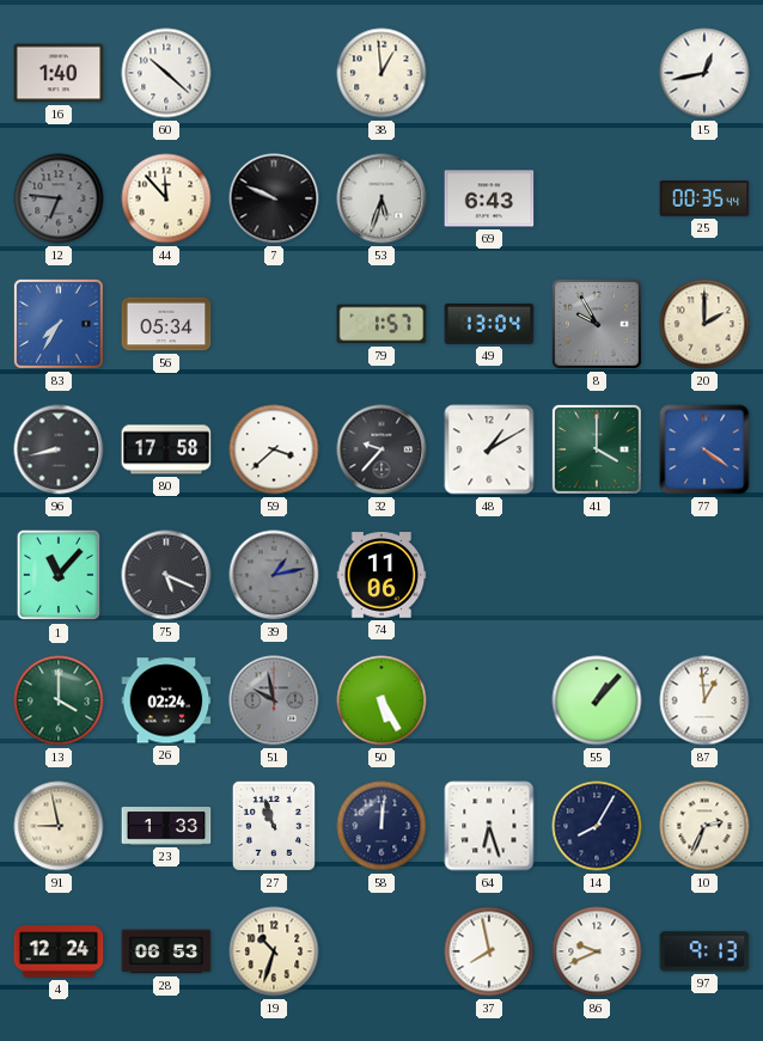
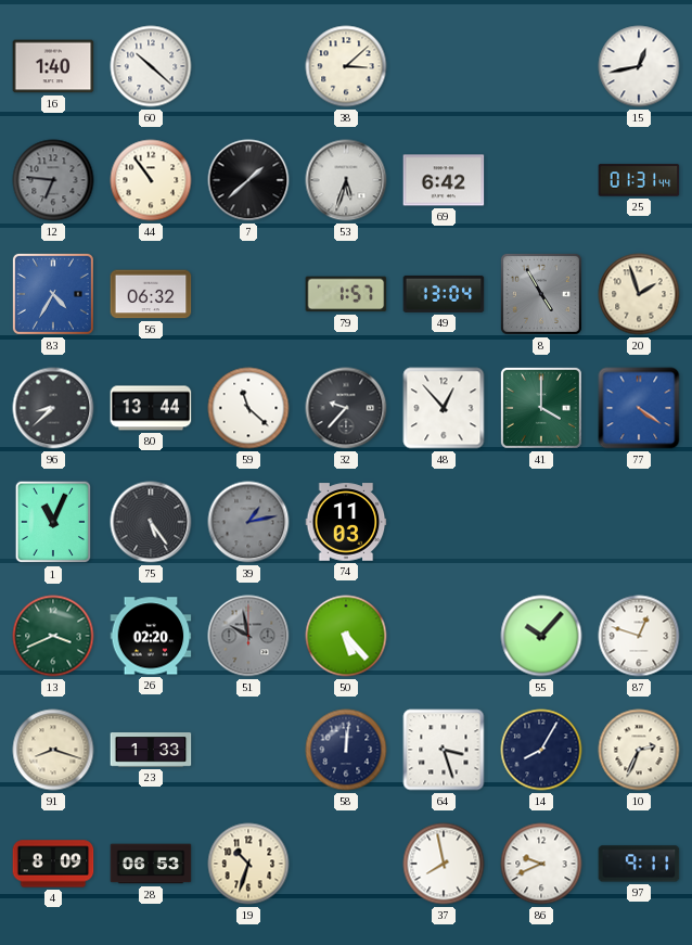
38: 12:59 -> 3:08 (346, 66)
44: 11:53 -> 10:54 (151, 180)
7: 9:49 -> 1:38 (248, 180)
69: 6:43 -> 6:42 (444, 180)
25: 00:35 -> 01:31 (639, 180)
83: 7:35 -> 4:35 (53, 294)
56: 05:34 -> 06:32 (151, 294)
8: 9:55 -> 4:55 (541, 294)
20: 2:00 -> 1:57 (639, 294)
96: 8:43 -> 8:38 (53, 408)
80: 17:58 -> 13:44 (151, 408)
59: 3:38 -> 11:22 (248, 408)
48: 1:10 -> 12:53 (444, 408)
1: 11:07 -> 11:04 (53, 522)
75: 5:19 -> 5:24 (151, 522)
74: 11:06 -> 11:03 (346, 522)
13: 4:00 -> 3:41 (53, 636)
26: 02:24 -> 02:20 (151, 636)
50: 5:25 -> 5:23 (346, 636)
55: 1:07 -> 10:07 (541, 636)
87: 12:59 -> 12:48 (639, 636)
91: 8:58 -> 8:18 (53, 750)
27: 10:57 -> none (274, 826)
64: 6:27 -> 3:27 (444, 750)
4: 12:24 -> 8:09 (53, 864)
97: 9:13 -> 9:11 (639, 864)
